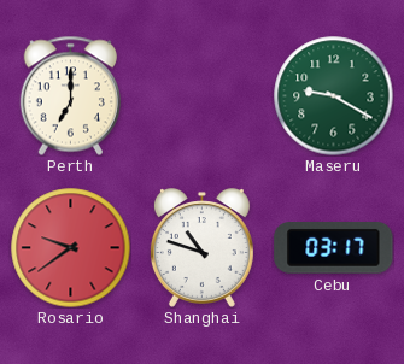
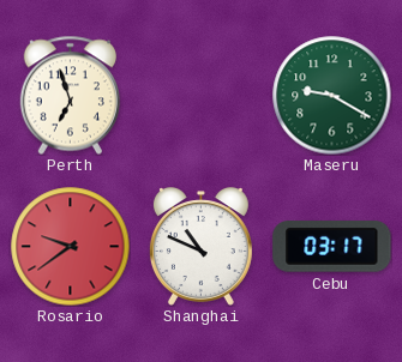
Perth: 7:00 -> 6:57 (70, 95)
Shanghai: 10:48 -> 10:49 (200, 247)
